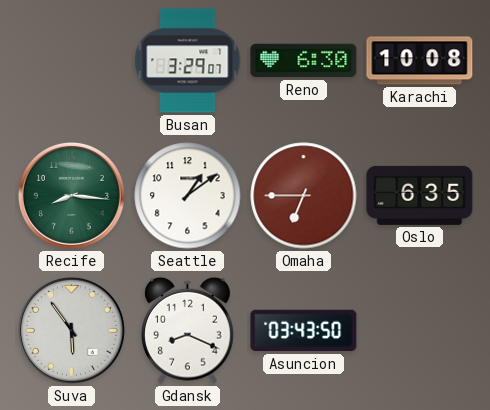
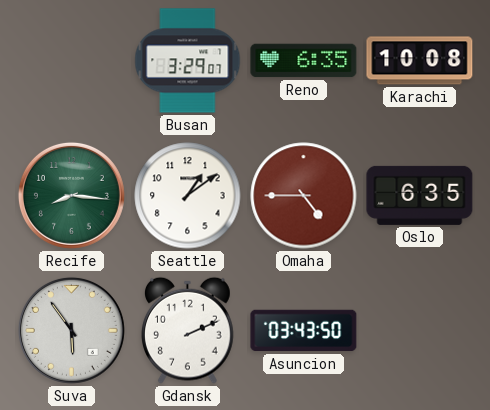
Reno: 6:30 -> 6:35 (304, 61)
Omaha: 6:45 -> 4:45 (304, 196)
Gdansk: 8:19 -> 2:11 (187, 330)
